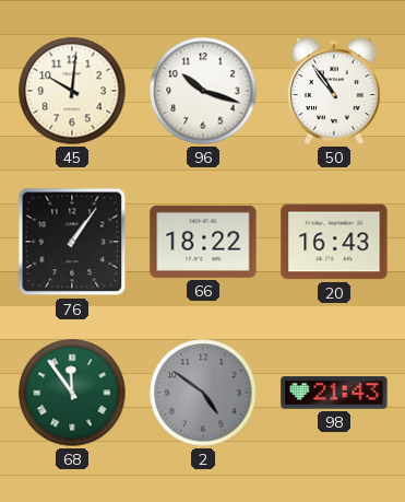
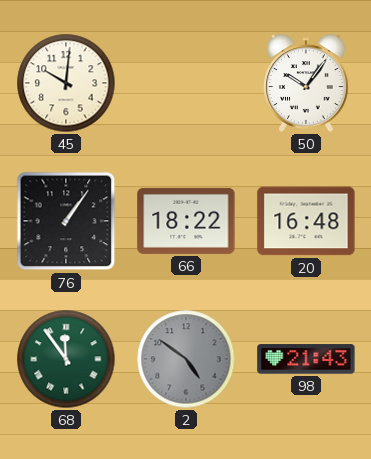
96: 10:18 -> none (203, 91)
50: 10:54 -> 10:06 (306, 83)
20: 16:43 -> 16:48 (306, 221)
